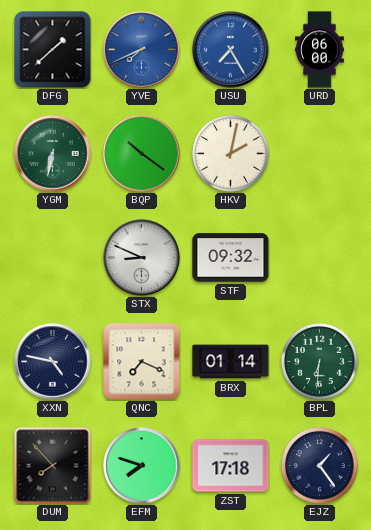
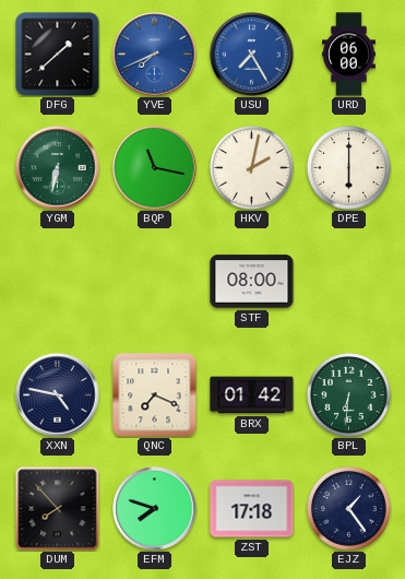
BQP: 10:21 -> 11:17 (155, 168)
DPE: none -> 6:00 (349, 168)
STX: 8:49 -> none (142, 258)
STF: 09:32 -> 08:00 (252, 282)
BRX: 01:14 -> 01:42 (252, 395)
